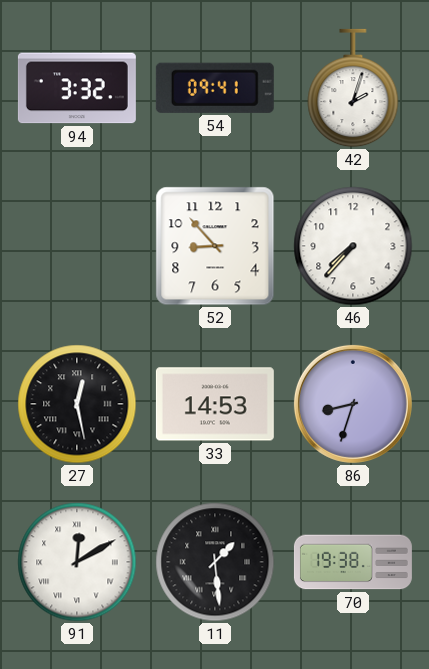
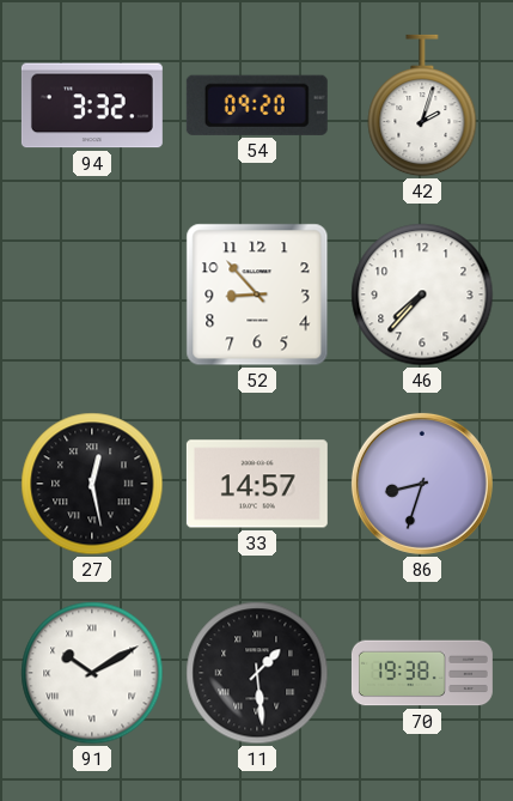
54: 09:41 -> 09:20 (257, 105)
33: 14:53 -> 14:57 (257, 484)
91: 12:10 -> 10:10 (92, 673)
